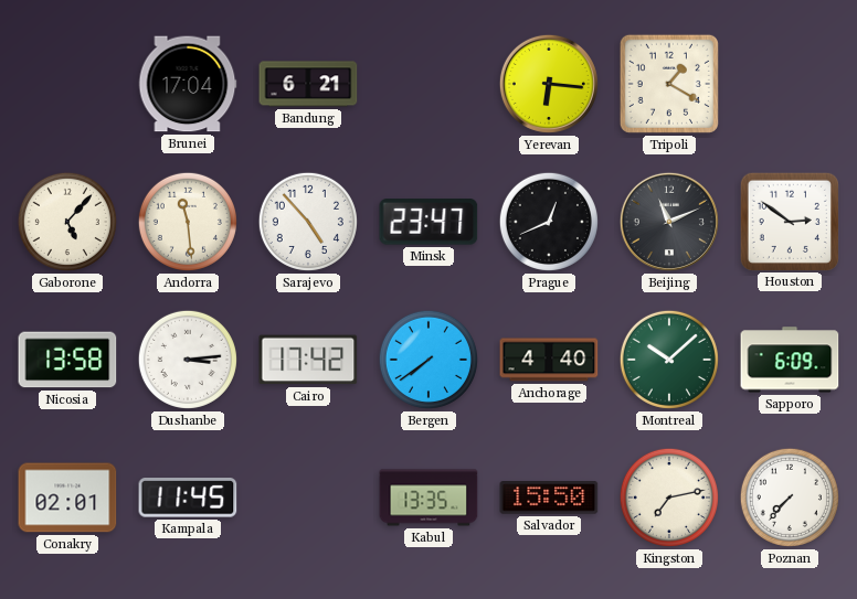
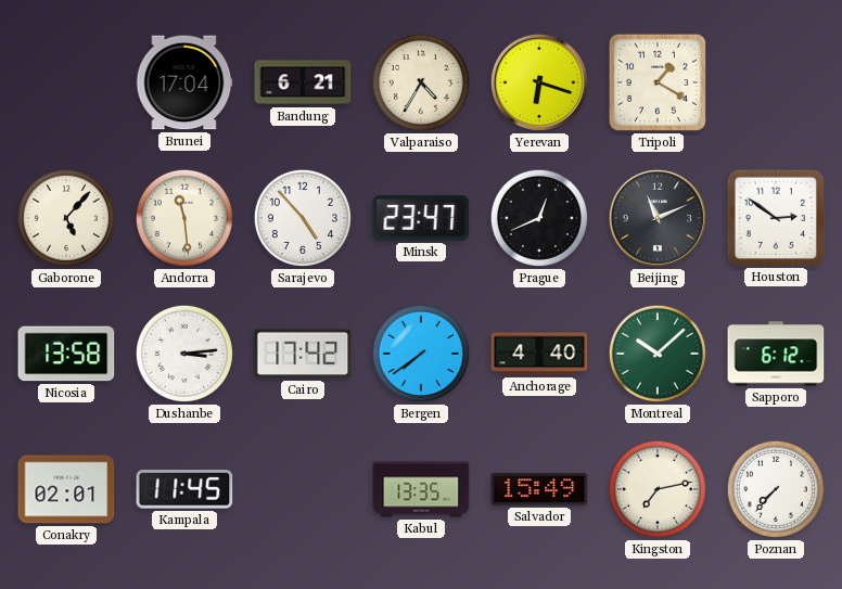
Valparaiso: none -> 4:35 (421, 82)
Yerevan: 6:16 -> 6:18 (539, 82)
Sapporo: 6:09 -> 6:12 (776, 354)
Salvador: 15:50 -> 15:49 (539, 489)
